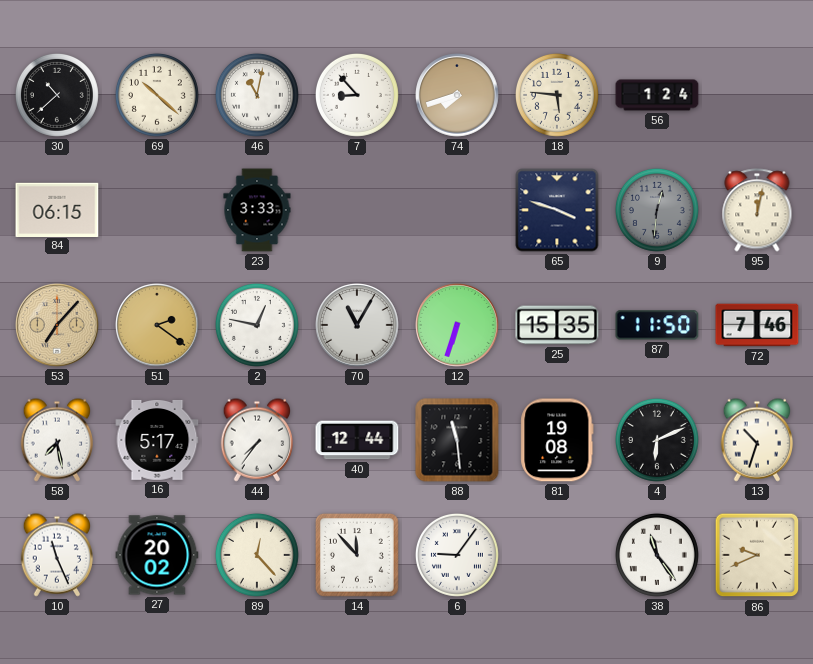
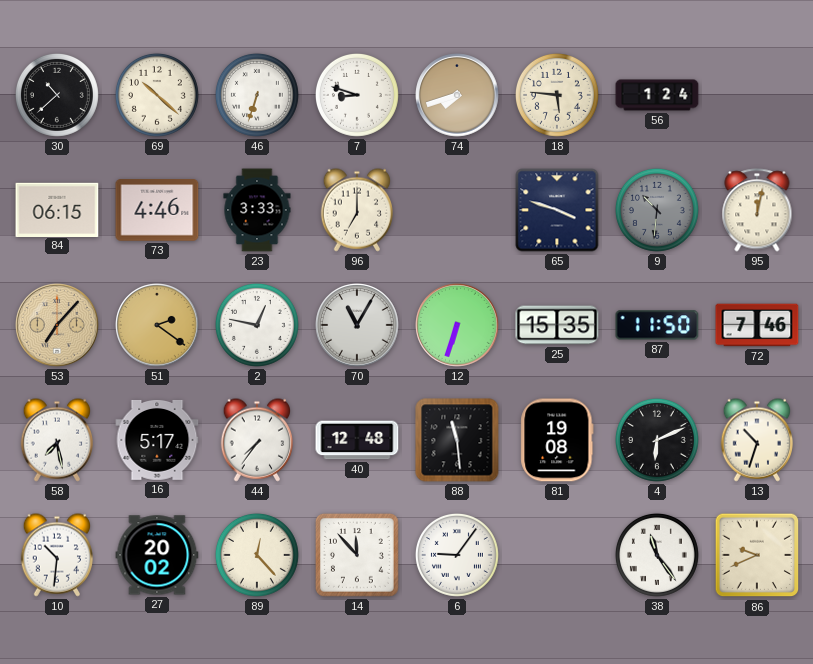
46: 11:02 -> 6:33 (257, 95)
7: 8:53 -> 8:48 (357, 95)
73: none -> 4:46 (157, 210)
96: none -> 7:00 (357, 210)
9: 12:31 -> 10:31 (657, 210)
40: 12:44 -> 12:48 (357, 440)
10: 11:26 -> 10:31 (57, 555)
